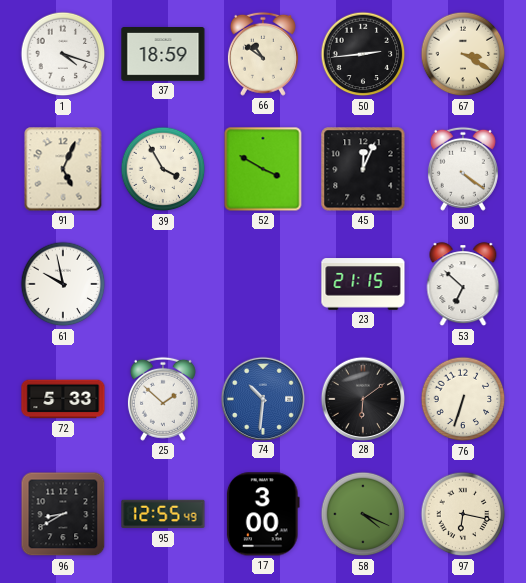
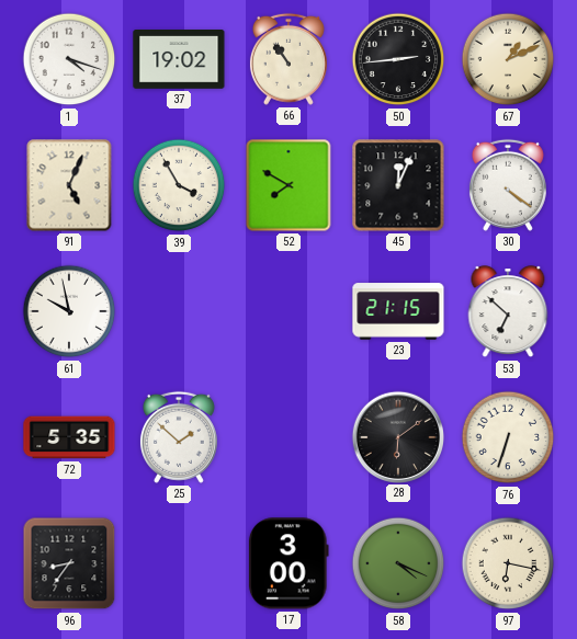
37: 18:59 -> 19:02 (179, 60)
66: 10:51 -> 10:54 (288, 59)
67: 3:20 -> 1:11 (508, 59)
52: 3:50 -> 7:50 (288, 185)
72: 5:33 -> 5:35 (69, 437)
74: 10:31 -> none (262, 398)
96: 8:40 -> 8:36 (69, 563)
95: 12:55 -> none (163, 514)
